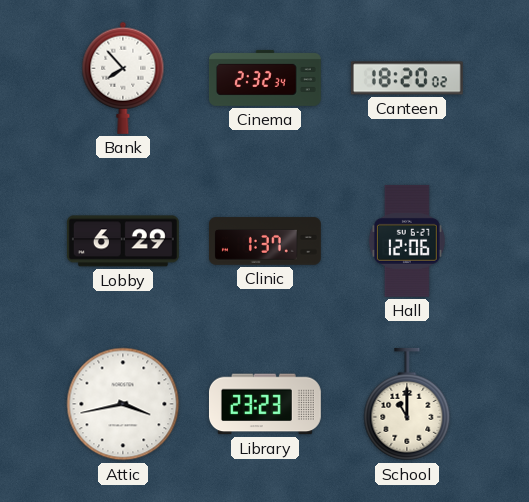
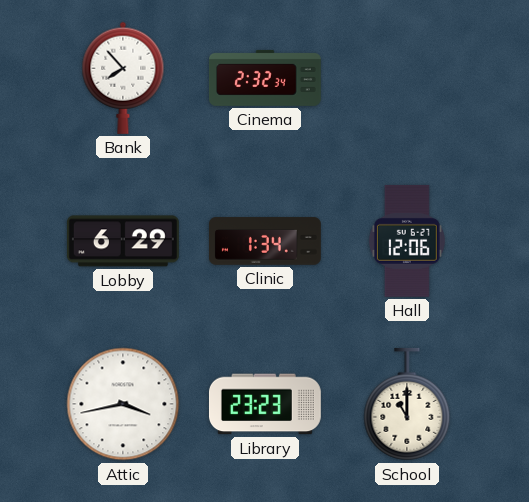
Canteen: 18:20 -> none (407, 78)
Clinic: 1:37 -> 1:34 (265, 241)
